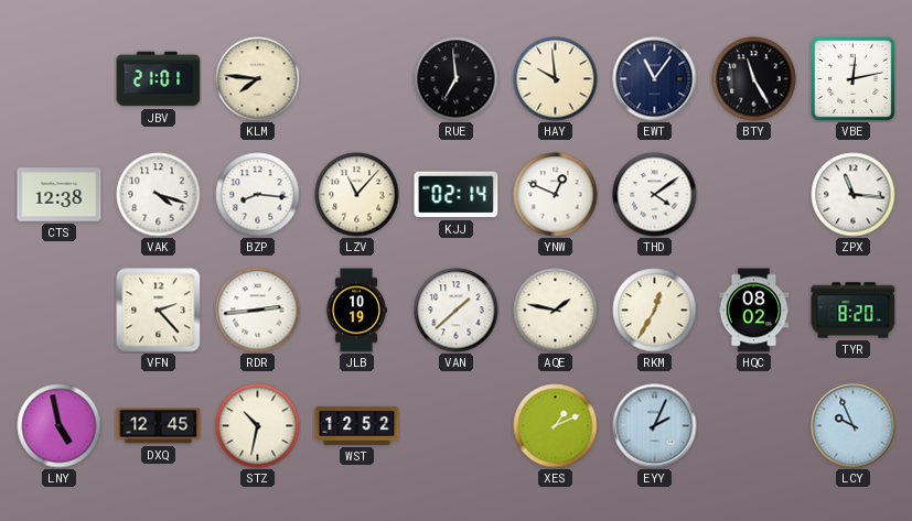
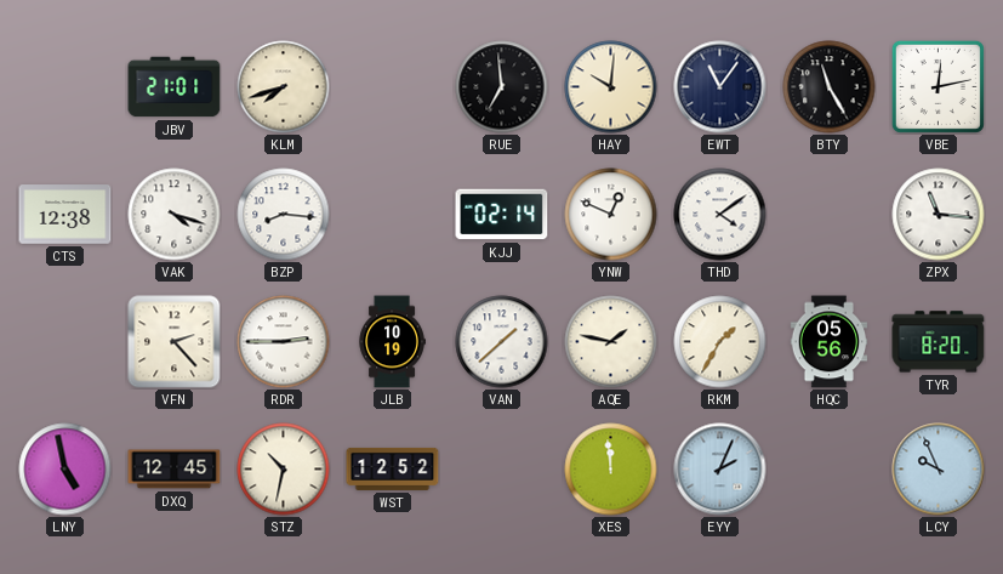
KLM: 7:46 -> 7:42 (284, 87)
HAY: 9:59 -> 10:01 (611, 87)
LZV: 11:07 -> none (357, 195)
RDR: 2:44 -> 2:45 (284, 342)
RKM: 12:35 -> 1:35 (720, 342)
HQC: 08:02 -> 05:56 (830, 342)
XES: 1:11 -> 11:59 (611, 470)
